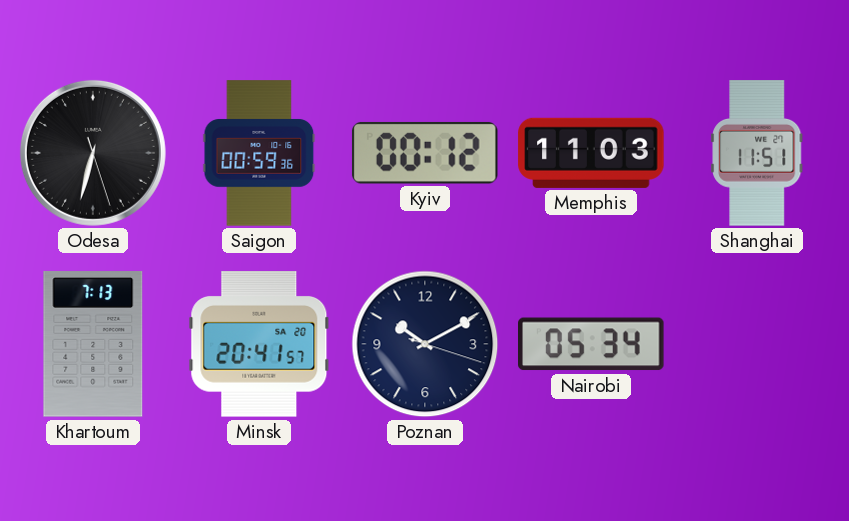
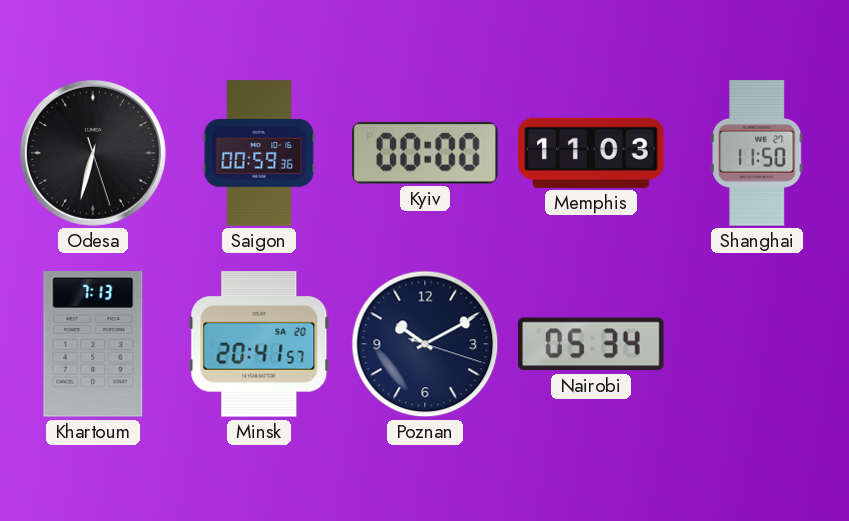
Kyiv: 00:12 -> 00:00 (425, 153)
Shanghai: 11:51 -> 11:50 (757, 153)
